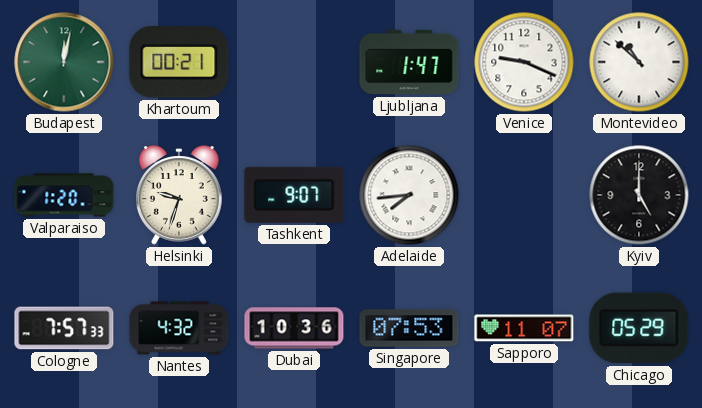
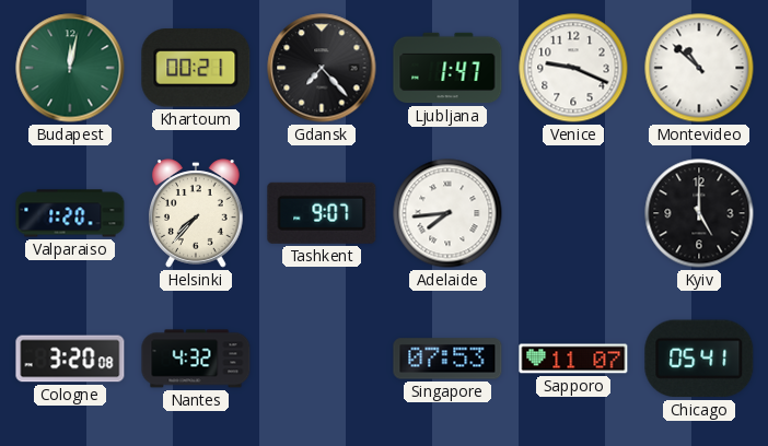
Gdansk: none -> 7:23 (322, 68)
Helsinki: 9:33 -> 7:37 (197, 213)
Cologne: 7:57 -> 3:20 (70, 359)
Dubai: 10:36 -> none (294, 328)
Chicago: 05:29 -> 05:41 (699, 359)
